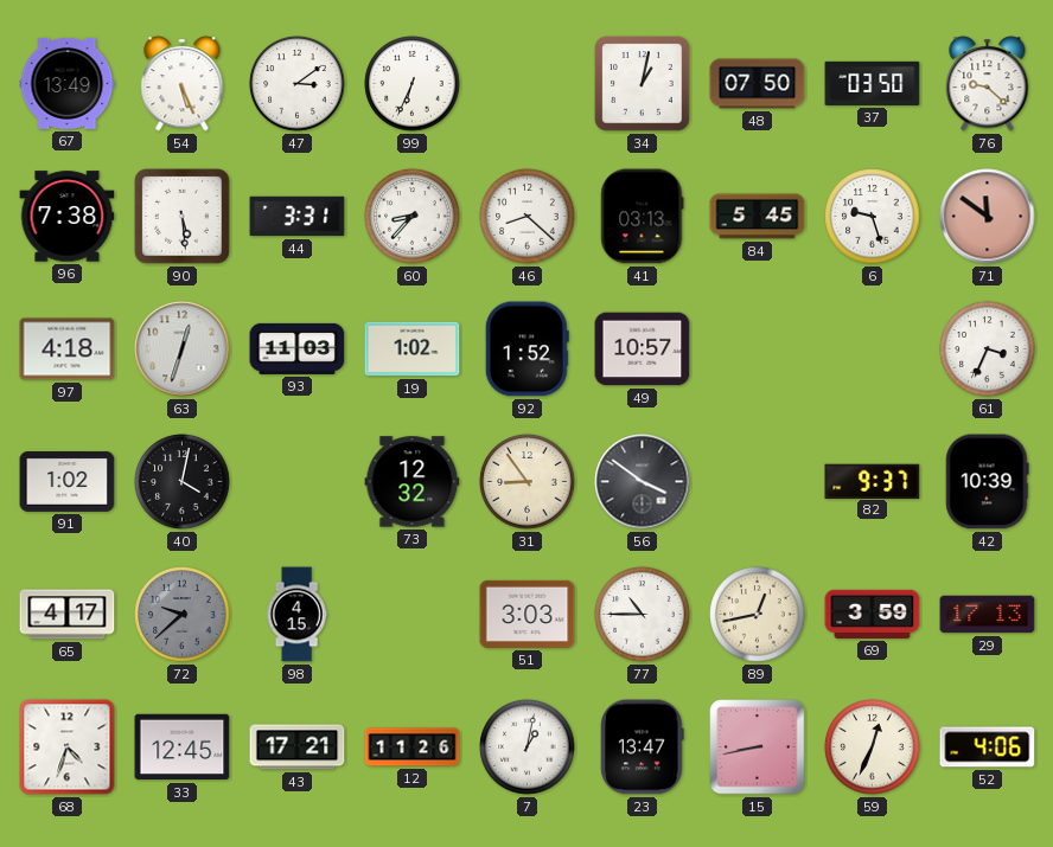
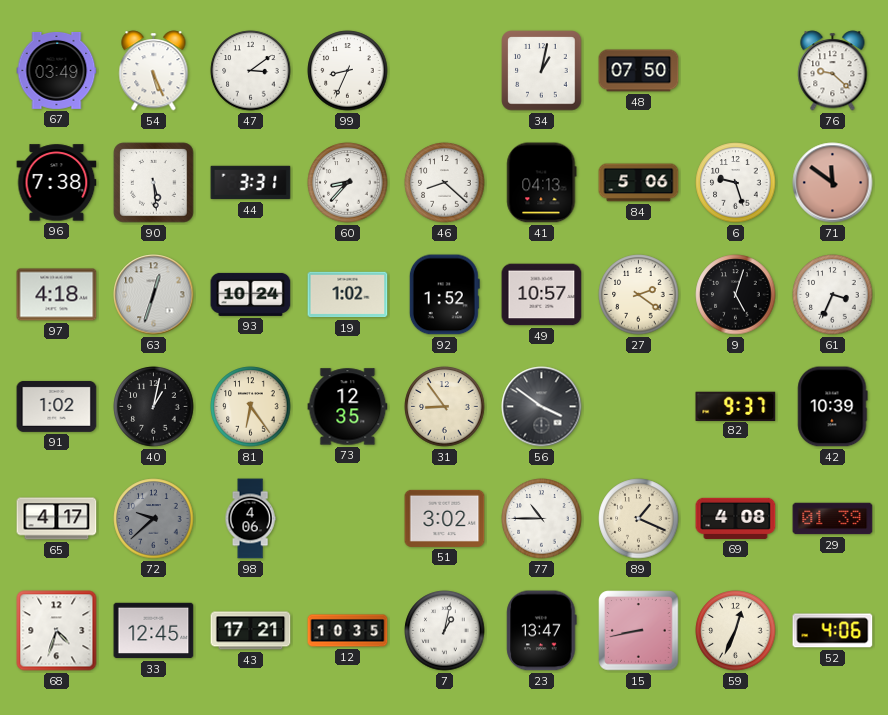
67: 13:49 -> 03:49 (57, 70)
99: 6:34 -> 8:34 (348, 71)
37: 03:50 -> none (873, 83)
41: 03:13 -> 04:13 (542, 183)
84: 5:45 -> 5:06 (639, 183)
93: 11:03 -> 10:24 (251, 294)
27: none -> 2:21 (639, 295)
9: none -> 5:03 (736, 295)
40: 4:02 -> 1:02 (154, 407)
81: none -> 6:24 (251, 407)
73: 12:32 -> 12:35 (348, 407)
98: 4:15 -> 4:06 (250, 519)
51: 3:03 -> 3:02 (445, 518)
89: 12:43 -> 1:19 (639, 519)
69: 3:59 -> 4:08 (736, 518)
29: 17:13 -> 01:39 (833, 519)
12: 11:26 -> 10:35 (348, 631)
